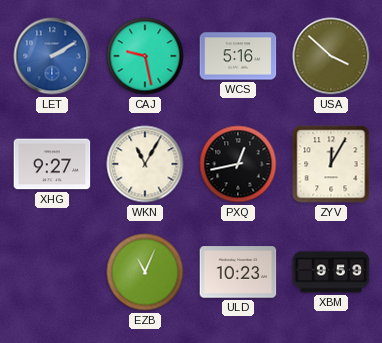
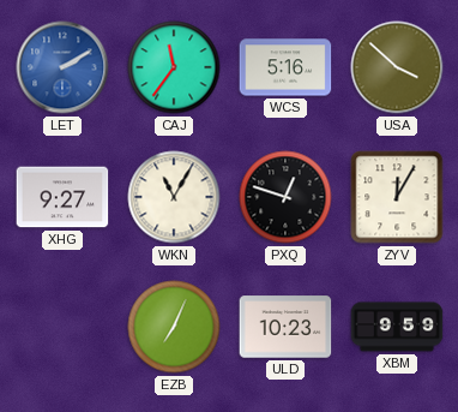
CAJ: 9:28 -> 11:36 (174, 67)
PXQ: 12:43 -> 12:48 (285, 197)
EZB: 11:04 -> 7:04 (174, 327)
